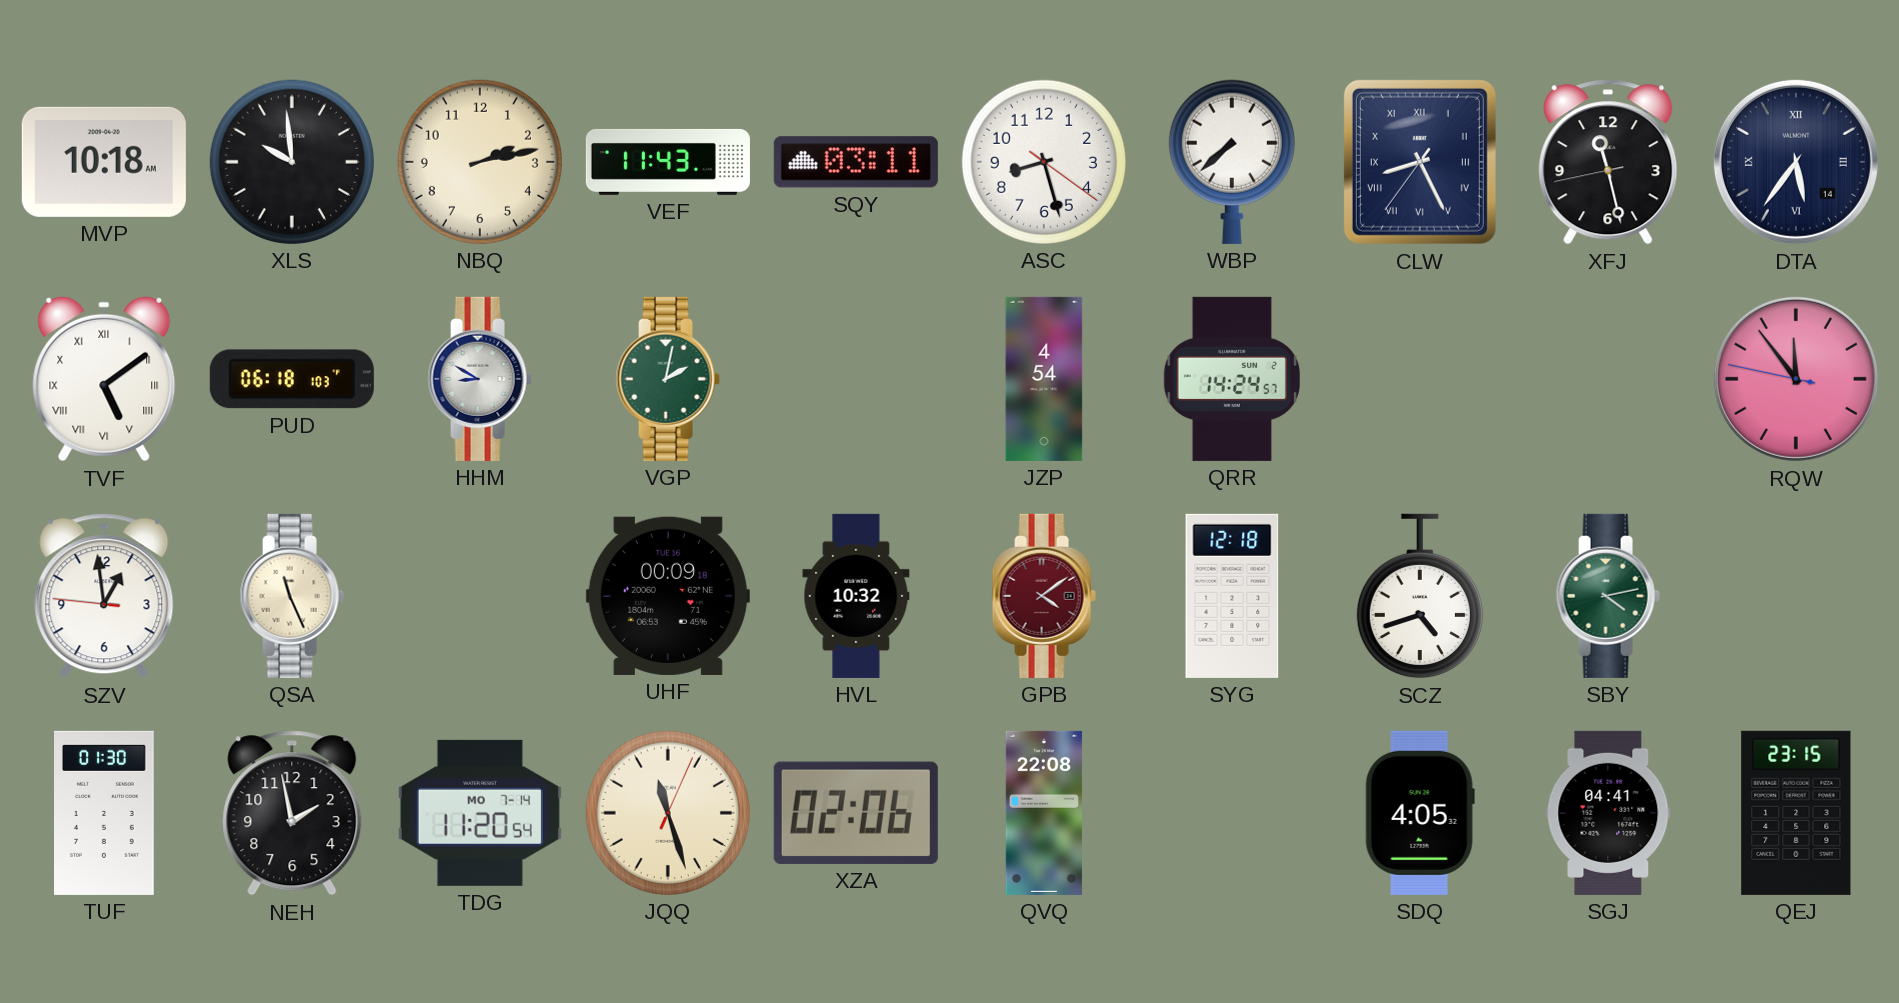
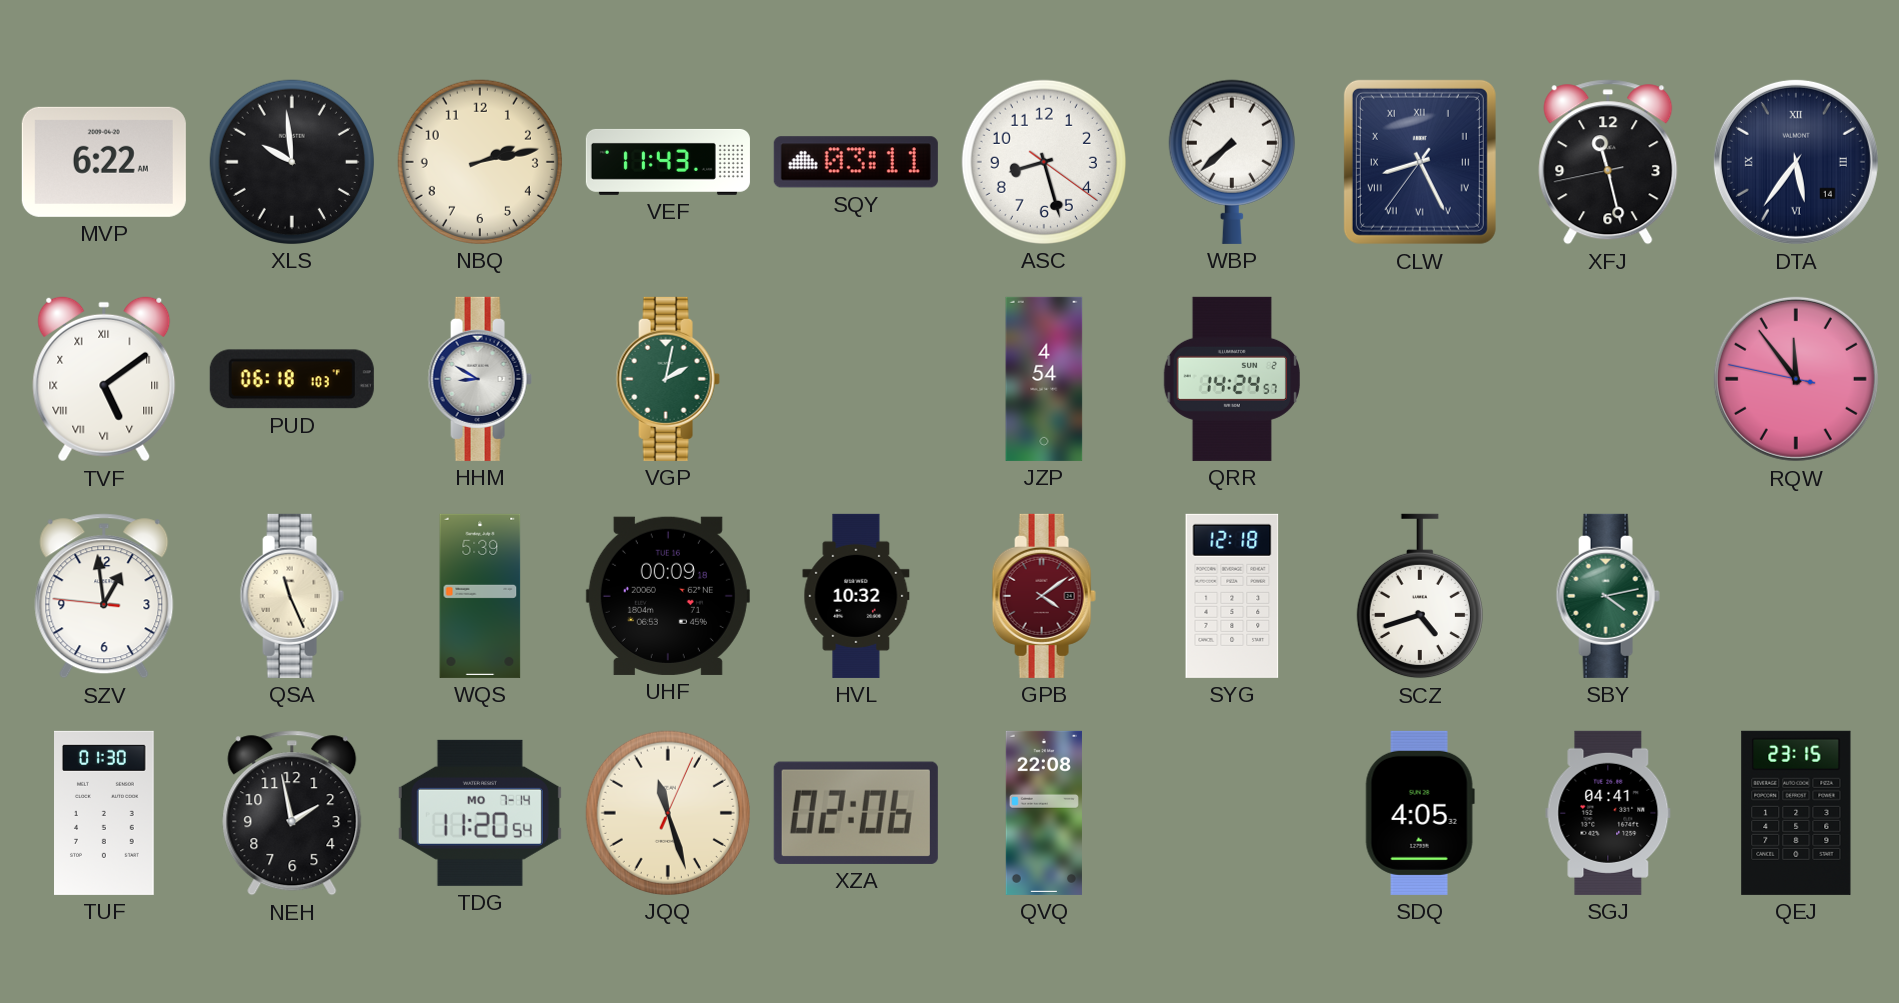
MVP: 10:18 -> 6:22 (104, 162)
WQS: none -> 5:39 (480, 596)
